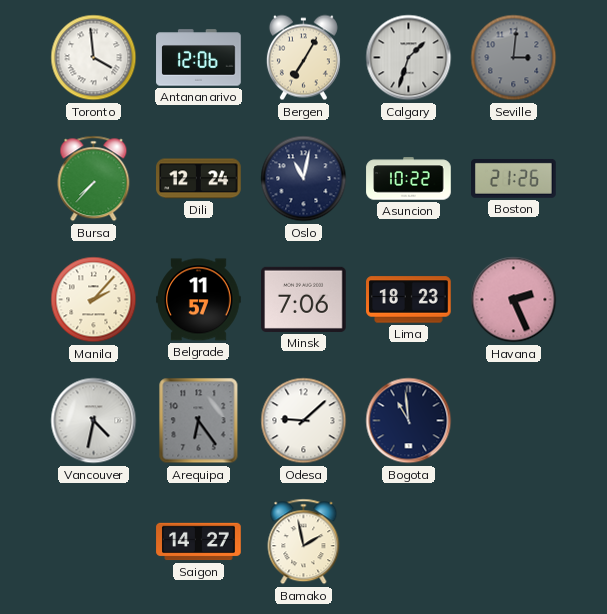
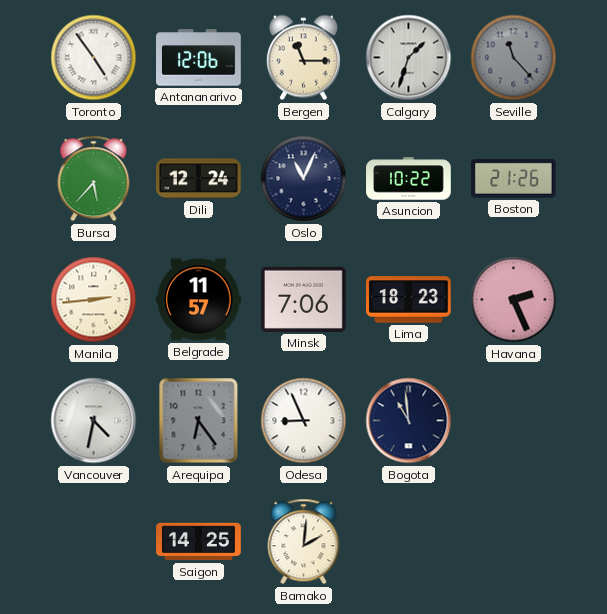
Toronto: 3:59 -> 4:54 (94, 58)
Bergen: 7:05 -> 11:15 (303, 58)
Seville: 3:01 -> 11:23 (514, 58)
Bursa: 7:37 -> 5:37 (94, 179)
Oslo: 11:02 -> 11:04 (304, 179)
Manila: 2:07 -> 2:44 (94, 300)
Odesa: 9:08 -> 8:56 (304, 421)
Saigon: 14:27 -> 14:25 (199, 542)
Bamako: 1:58 -> 2:01 (304, 542)
